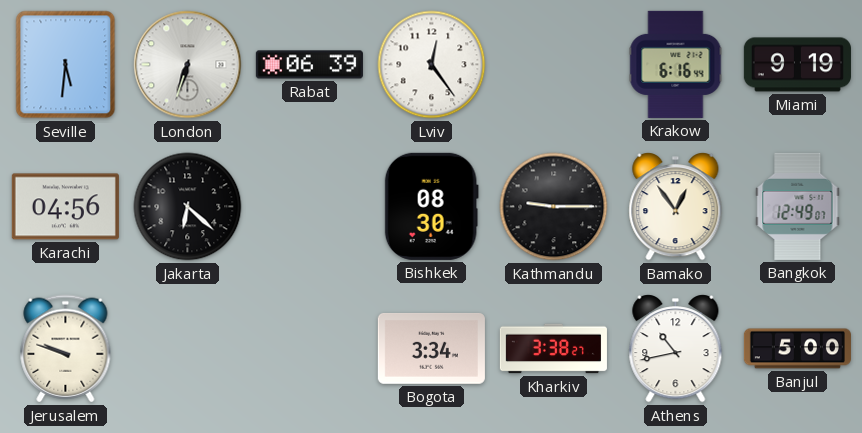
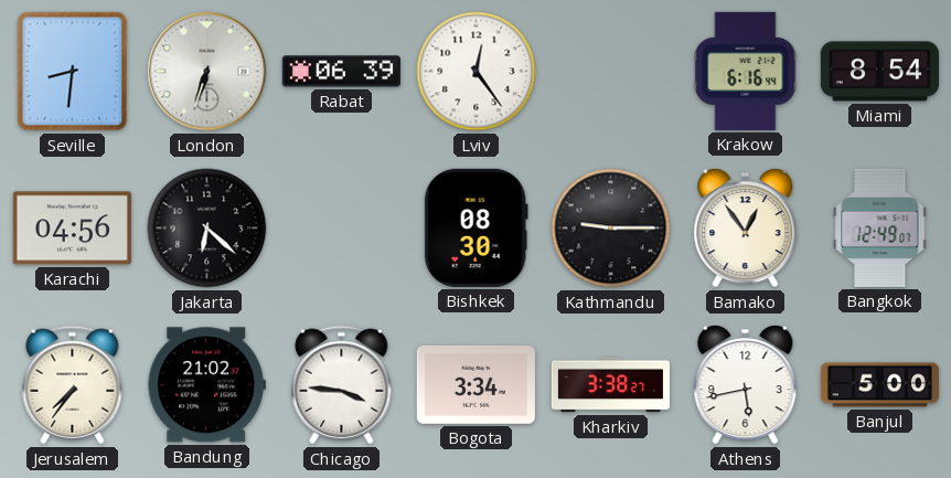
Seville: 5:31 -> 8:31 (73, 72)
Miami: 9:19 -> 8:54 (879, 72)
Jerusalem: 9:48 -> 7:36 (73, 385)
Bandung: none -> 21:02 (206, 385)
Chicago: none -> 3:46 (342, 385)
Athens: 10:43 -> 5:43 (746, 385)
